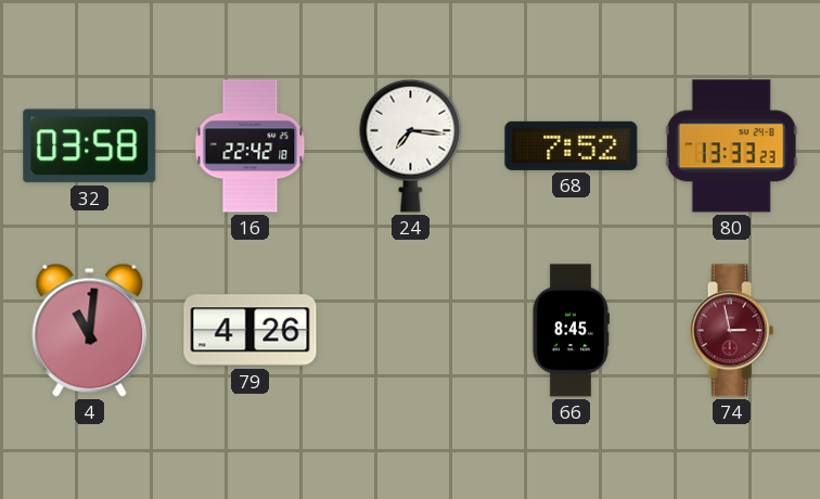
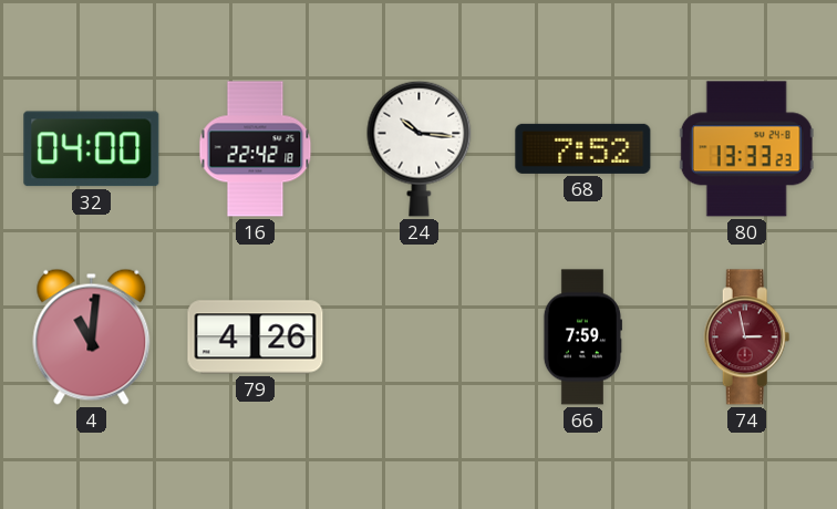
32: 03:58 -> 04:00 (92, 149)
24: 7:16 -> 10:16 (420, 148)
66: 8:45 -> 7:59 (581, 337)
